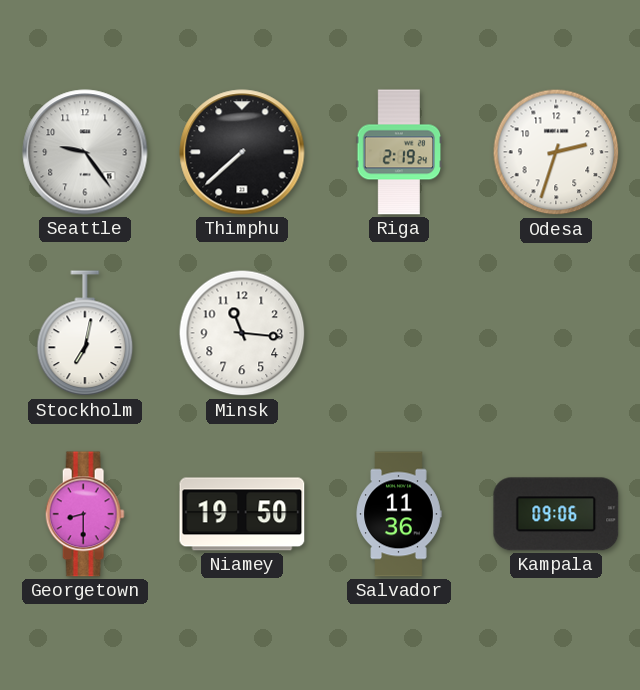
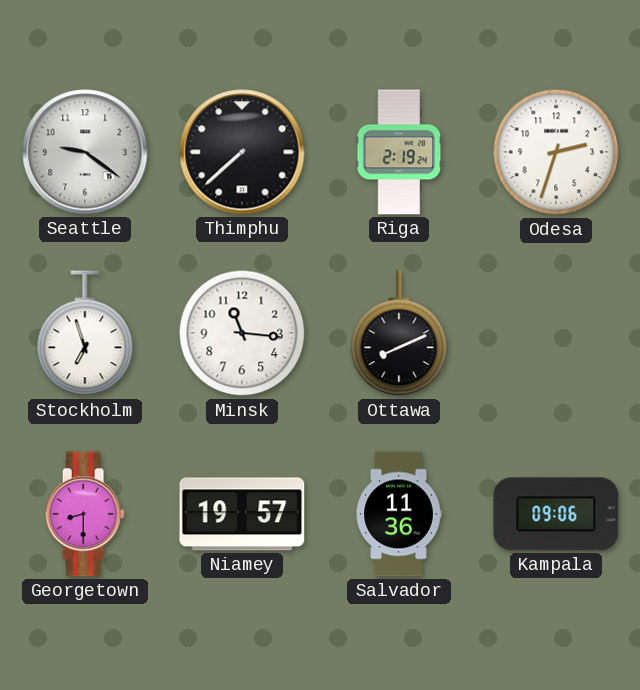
Seattle: 9:24 -> 9:21 (85, 152)
Stockholm: 7:02 -> 6:57 (85, 334)
Ottawa: none -> 8:11 (399, 334)
Niamey: 19:50 -> 19:57 (242, 514)
